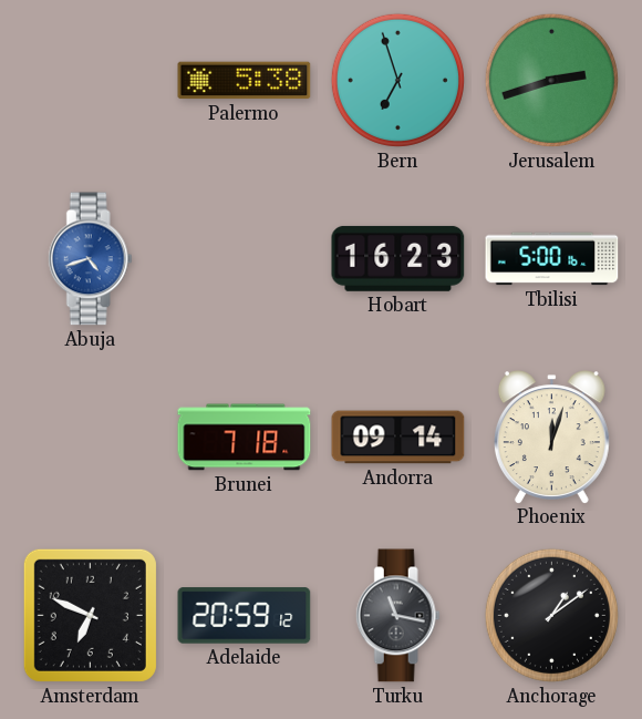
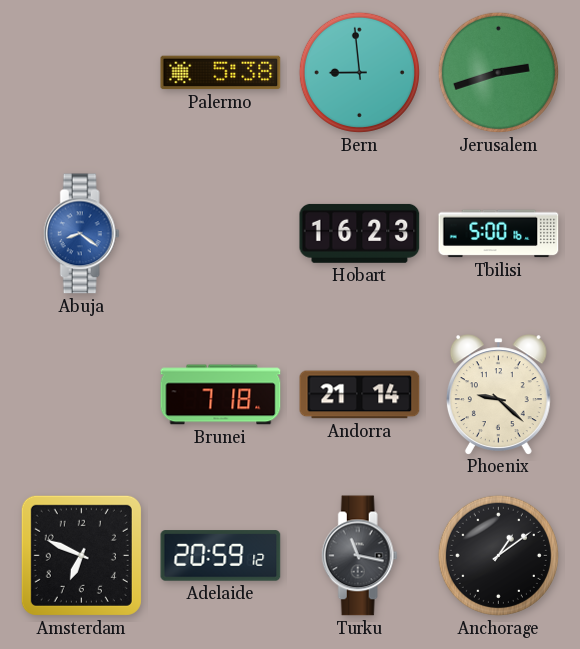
Bern: 6:57 -> 8:59 (359, 72)
Abuja: 4:42 -> 8:21 (81, 234)
Andorra: 09:14 -> 21:14 (360, 395)
Phoenix: 12:03 -> 9:22 (498, 394)
